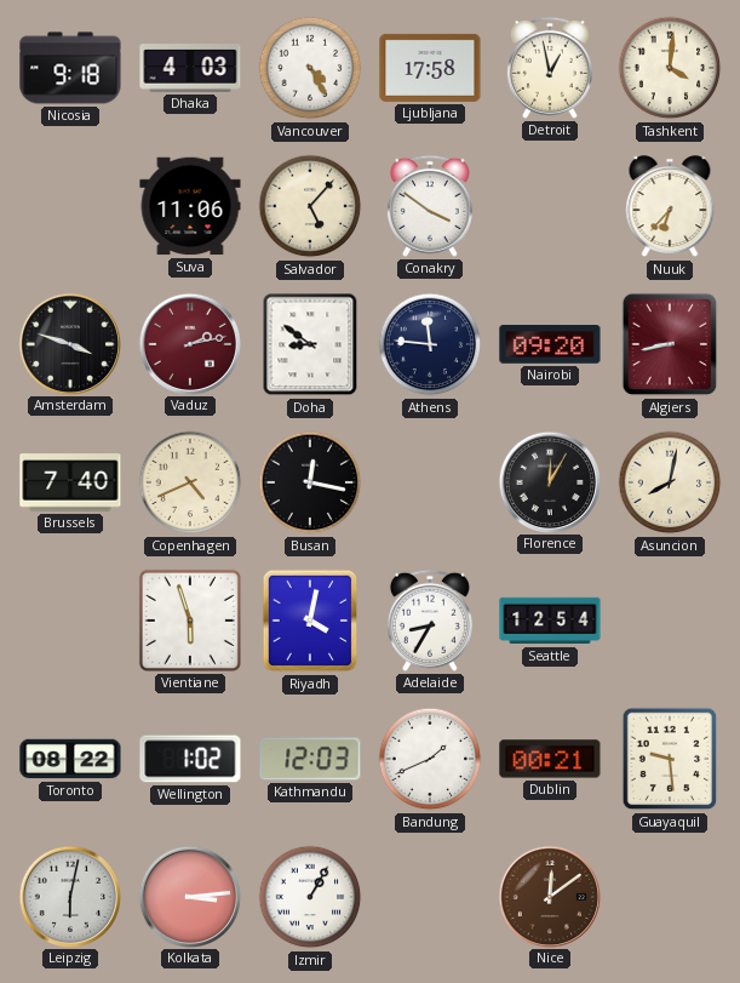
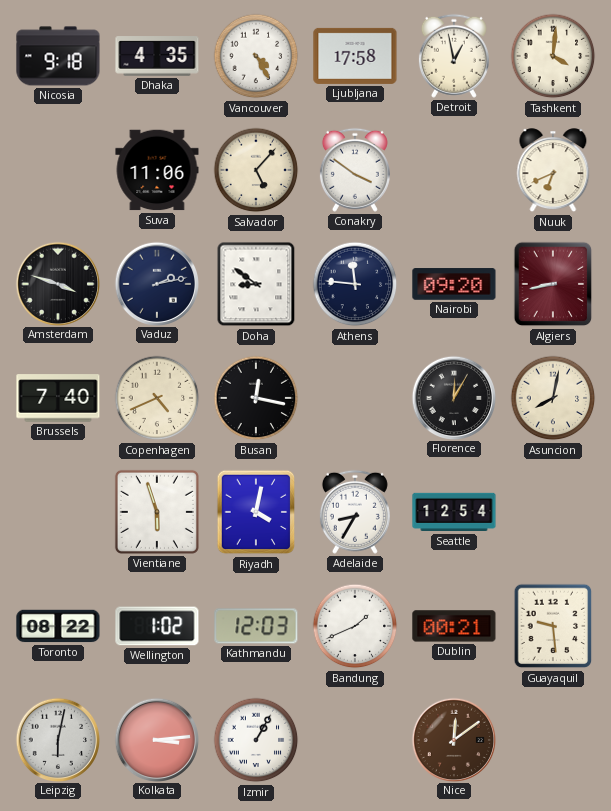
Dhaka: 4:03 -> 4:35 (157, 56)
Nuuk: 6:37 -> 6:41 (553, 171)
Vaduz dial: burgundy -> navy (157, 283)
